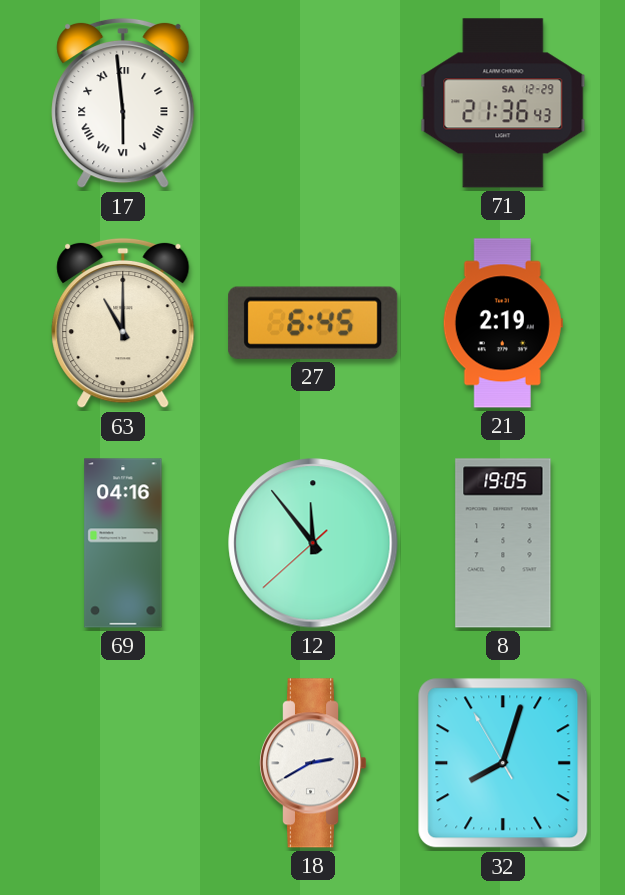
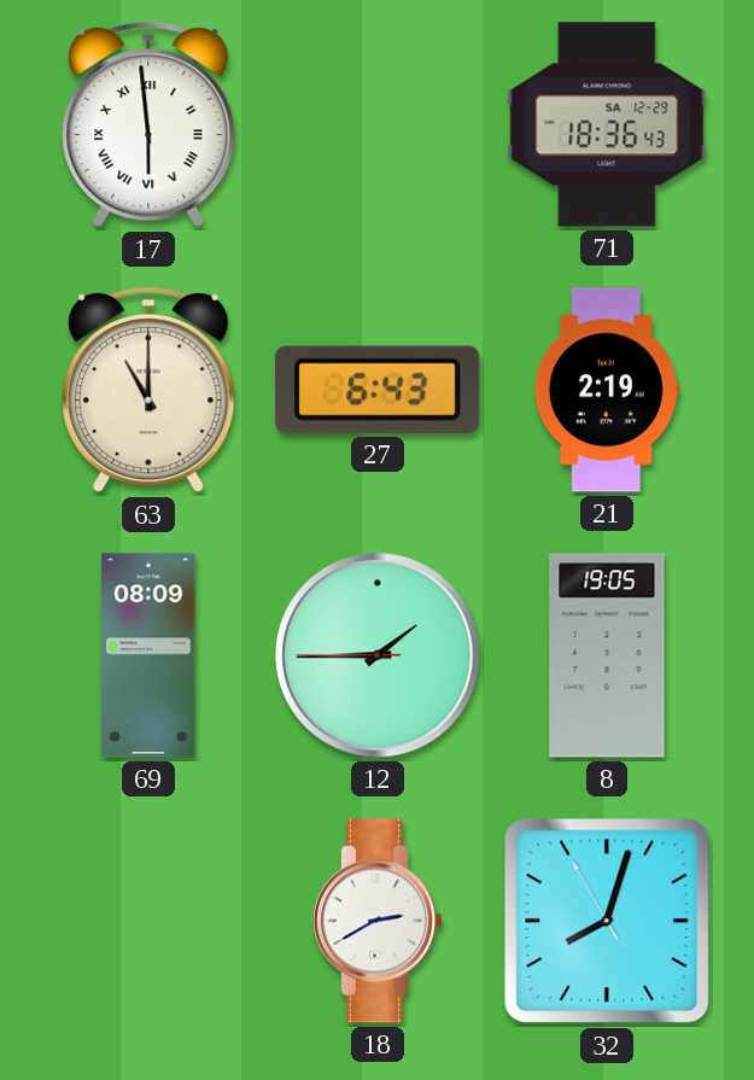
71: 21:36 -> 18:36 (607, 124)
27: 6:45 -> 6:43 (378, 390)
69: 04:16 -> 08:09 (148, 655)
12: 11:53 -> 1:44 (378, 655)
